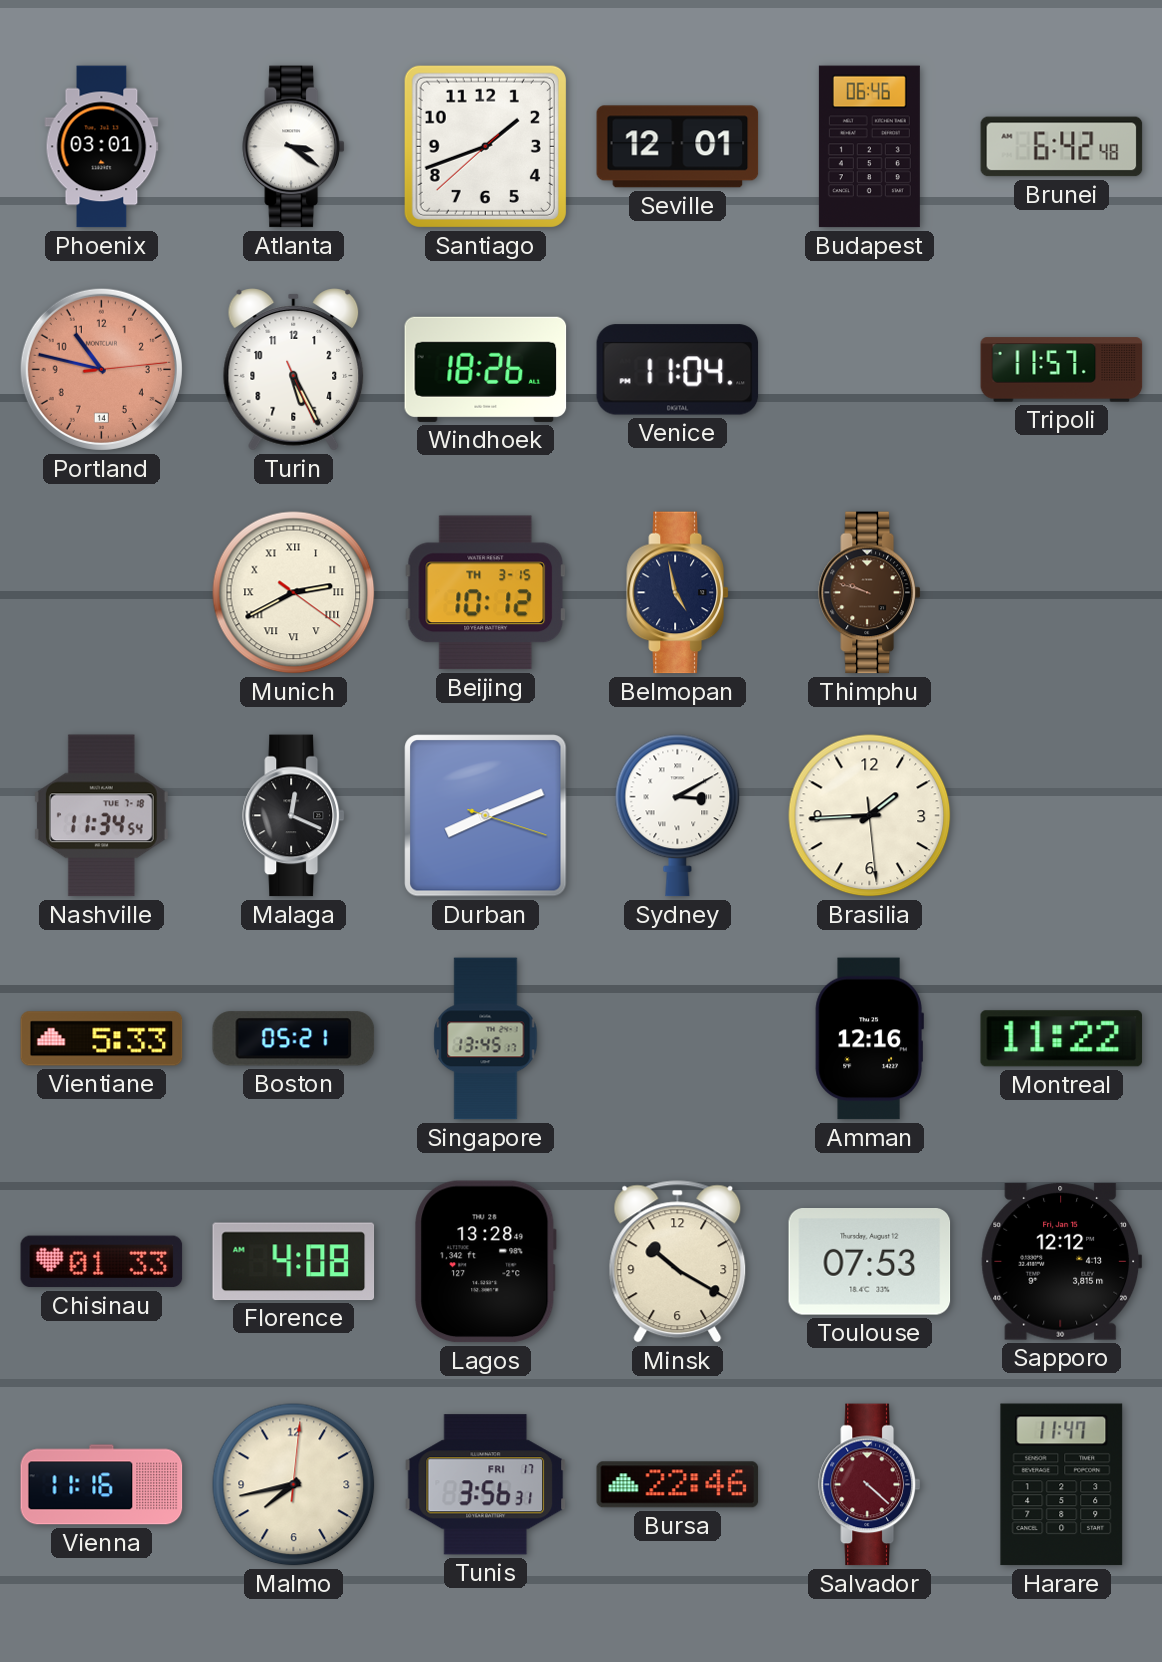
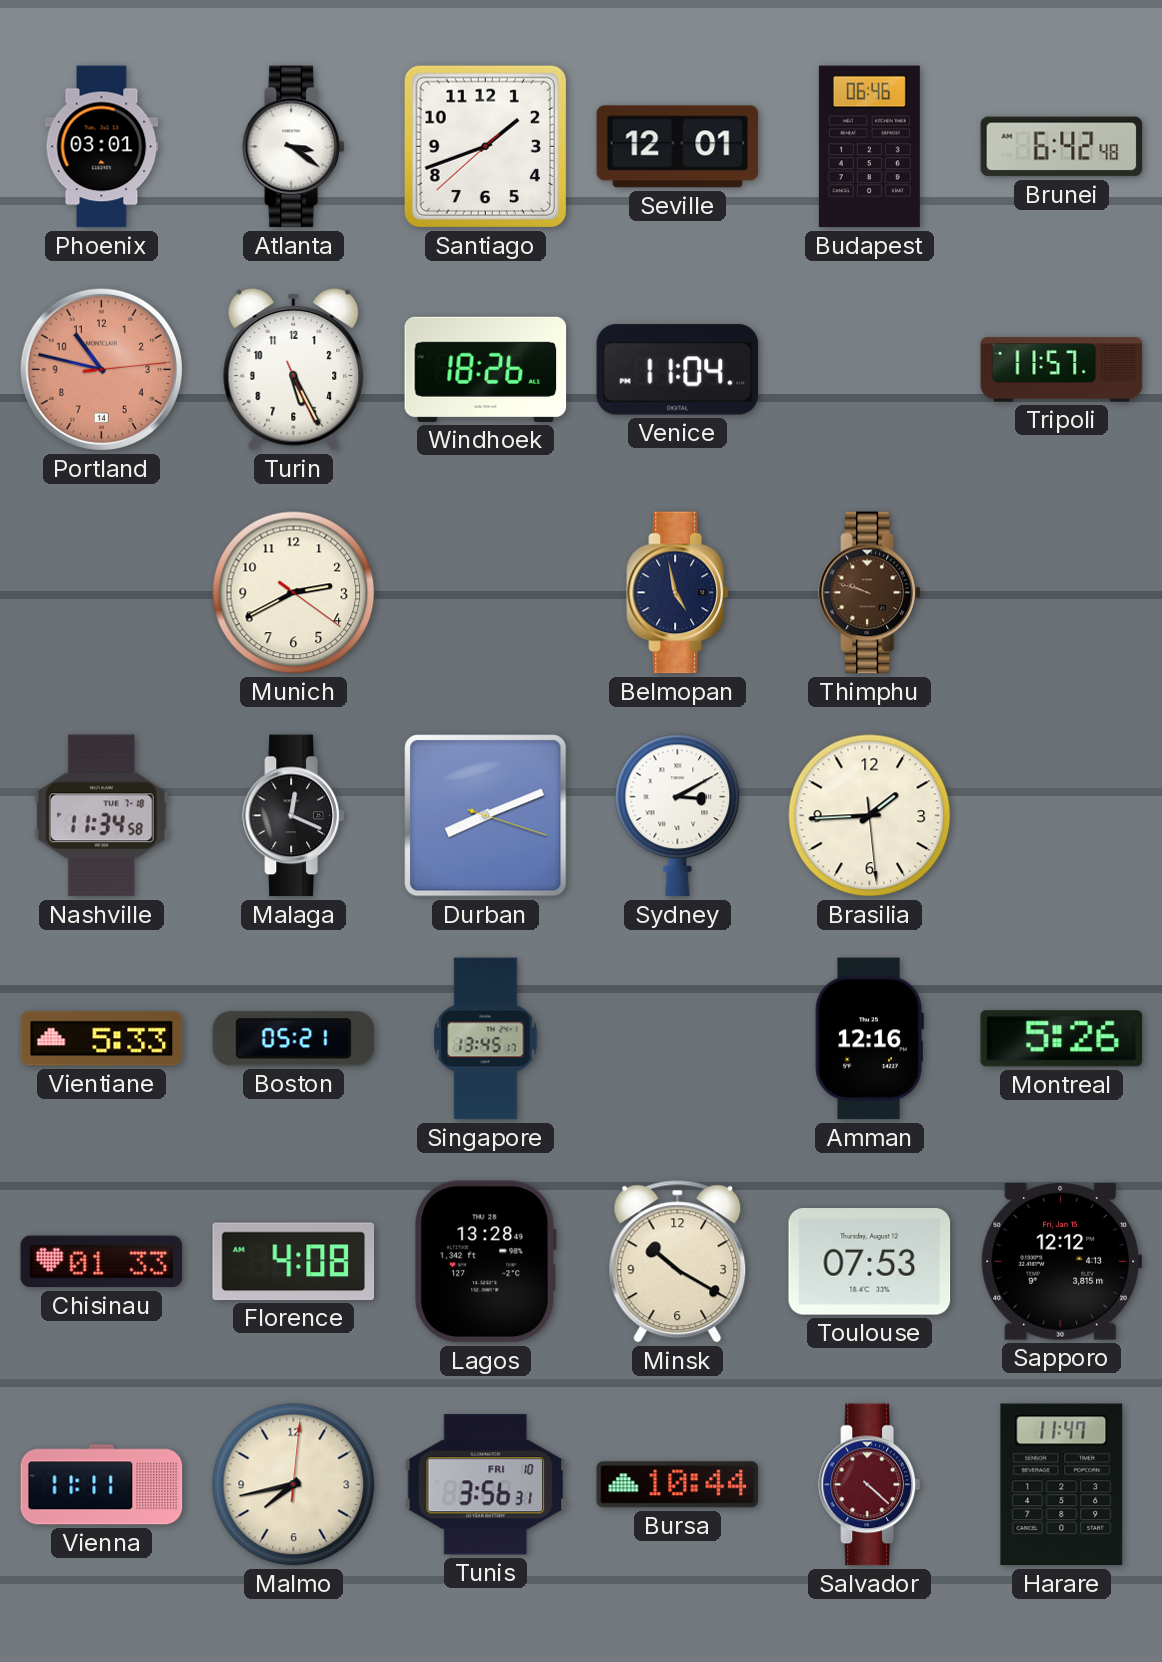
Munich numerals: Roman -> Arabic (294, 593)
Beijing: 10:12 -> none (486, 593)
Nashville: 11:34:54 -> 11:34:58 (101, 816)
Montreal: 11:22 -> 5:26 (1062, 1039)
Vienna: 11:16 -> 11:11 (102, 1485)
Tunis date: FRI 17 -> FRI 10 (486, 1485)
Bursa: 22:46 -> 10:44 (678, 1485)
